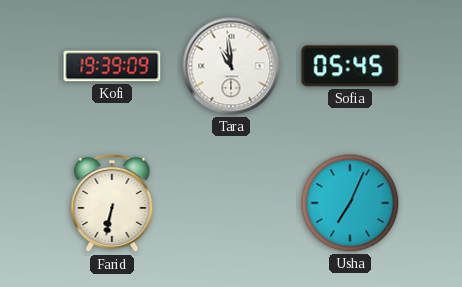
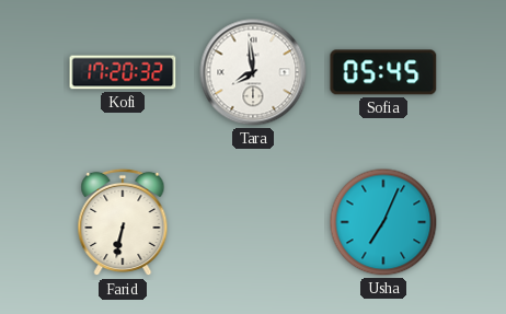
Kofi: 19:39 -> 17:20 (123, 72)
Tara: 10:59 -> 7:59 (253, 72)
